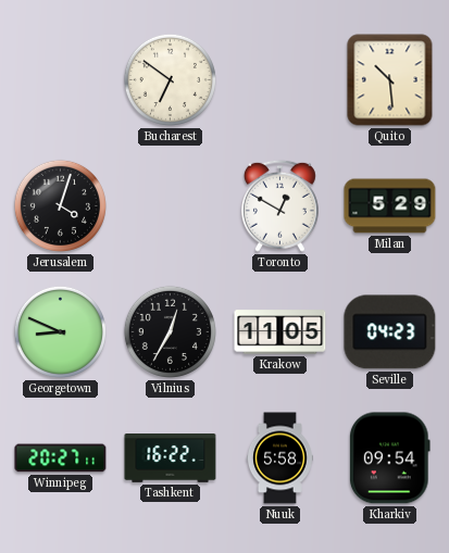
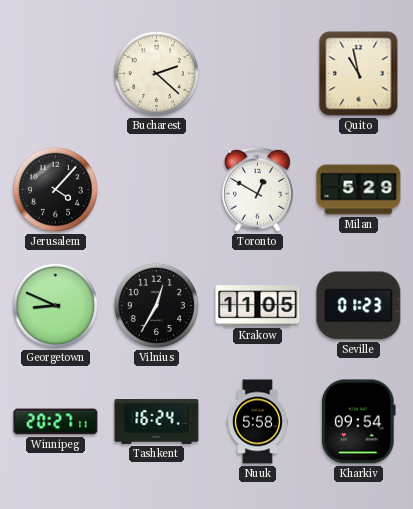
Bucharest: 6:51 -> 2:22 (156, 73)
Quito: 10:29 -> 10:58 (359, 74)
Jerusalem: 4:03 -> 4:07 (55, 189)
Seville: 04:23 -> 01:23 (359, 306)
Tashkent: 16:22 -> 16:24 (157, 422)
